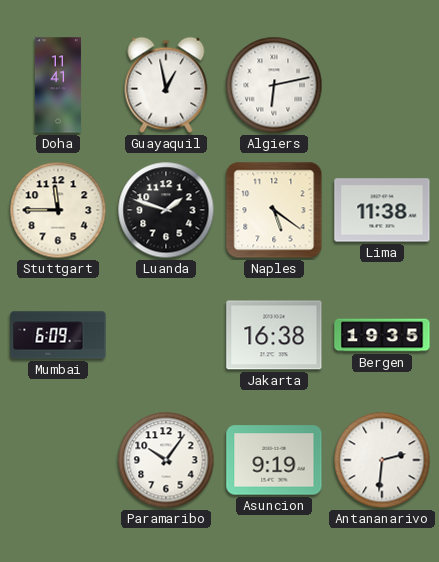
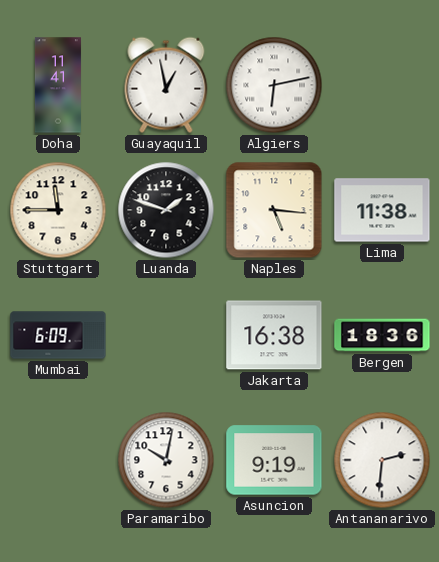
Naples: 5:21 -> 5:16 (274, 210)
Bergen: 19:35 -> 18:36 (382, 335)
Paramaribo: 10:06 -> 10:02 (166, 460)
